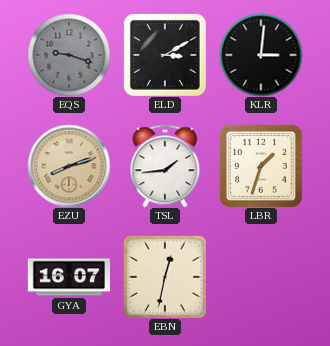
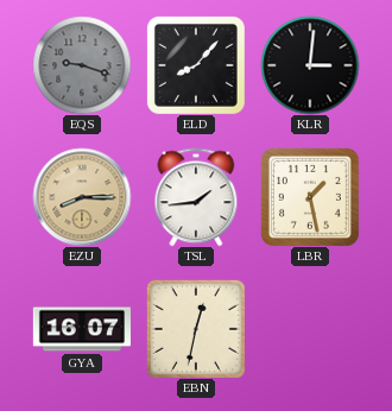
ELD: 3:10 -> 8:07 (196, 65)
EZU: 8:12 -> 8:15 (82, 197)
LBR: 1:33 -> 1:28 (310, 197)
